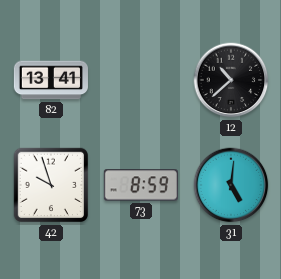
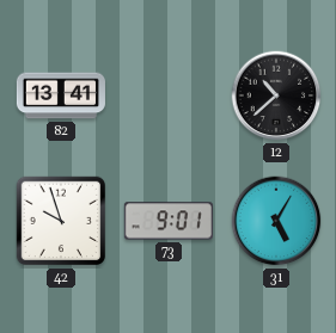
73: 8:59 -> 9:01 (169, 221)
31: 5:01 -> 5:05 (276, 221)
